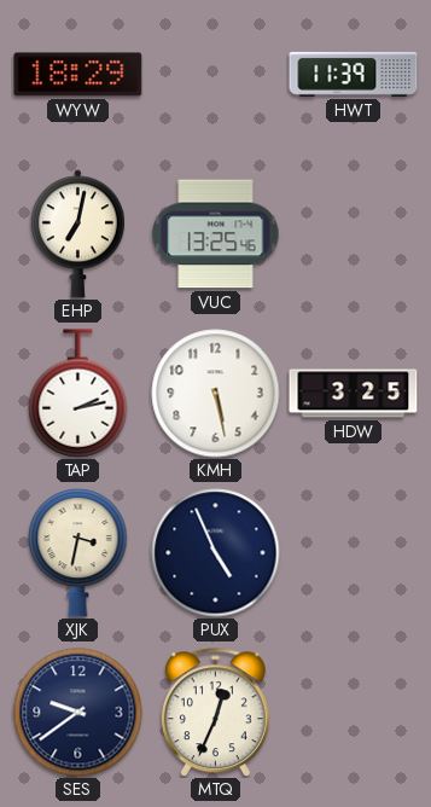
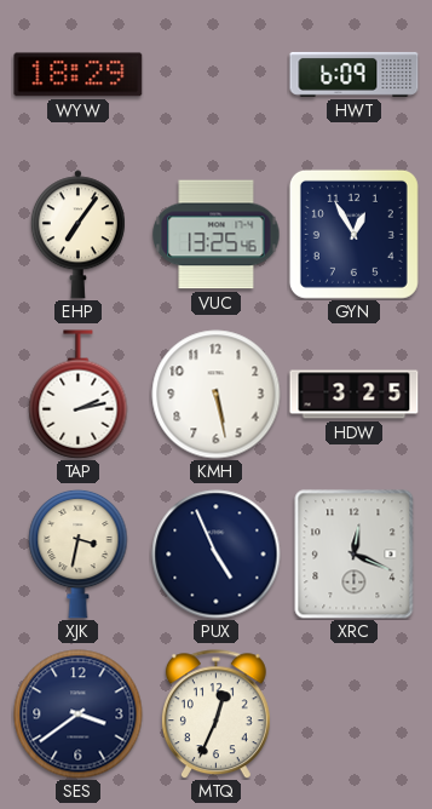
HWT: 11:39 -> 6:09 (355, 74)
EHP: 7:02 -> 7:06 (77, 235)
GYN: none -> 12:55 (353, 234)
XRC: none -> 12:19 (355, 555)
SES: 9:39 -> 3:39 (79, 715)
